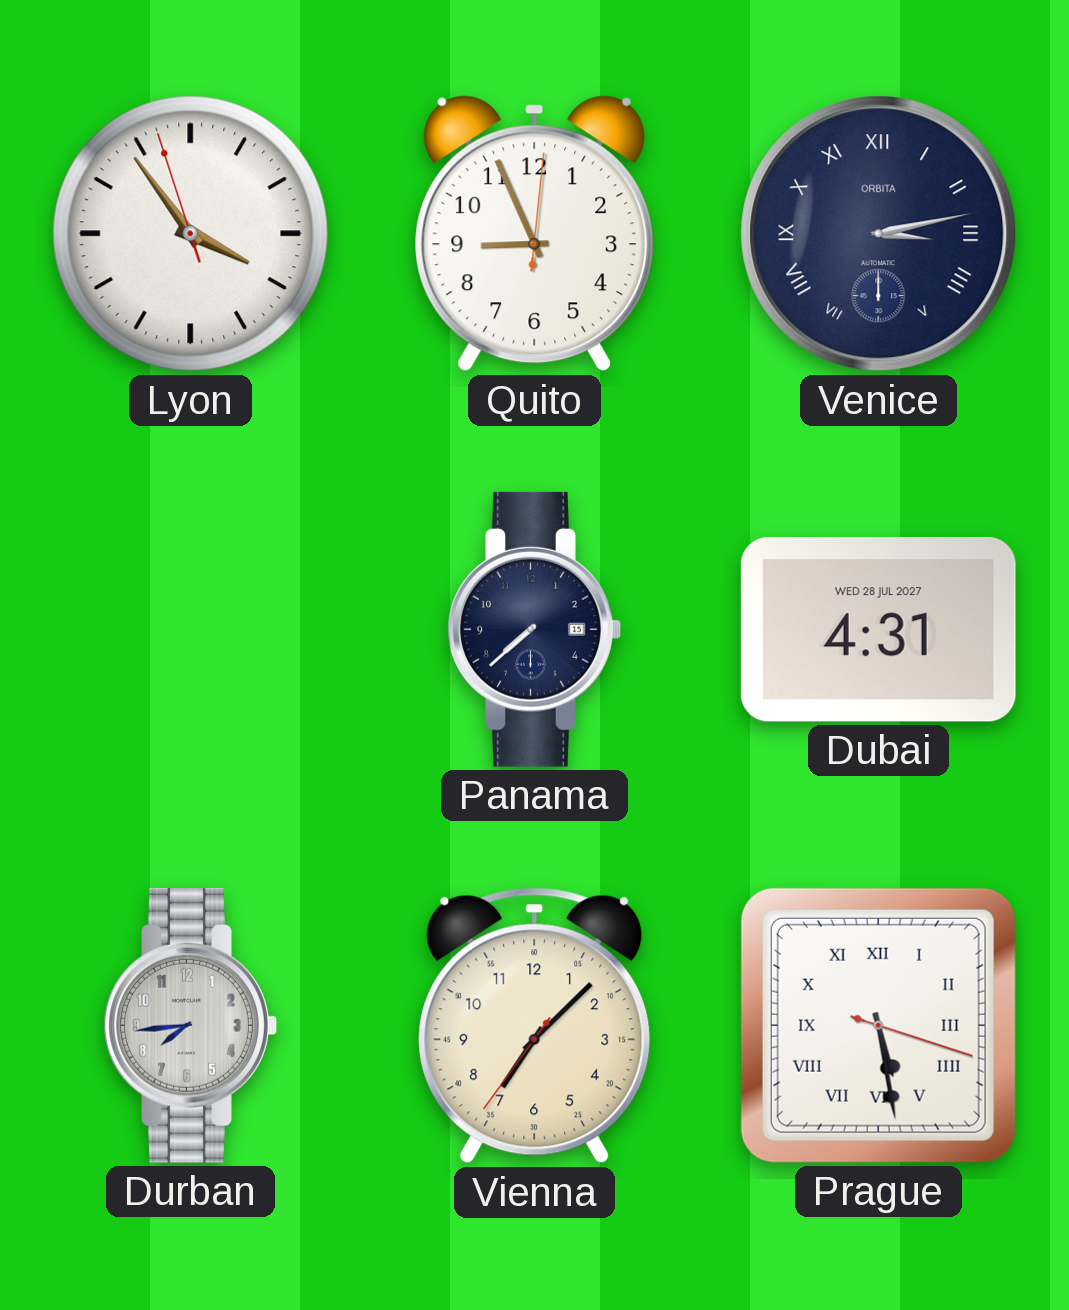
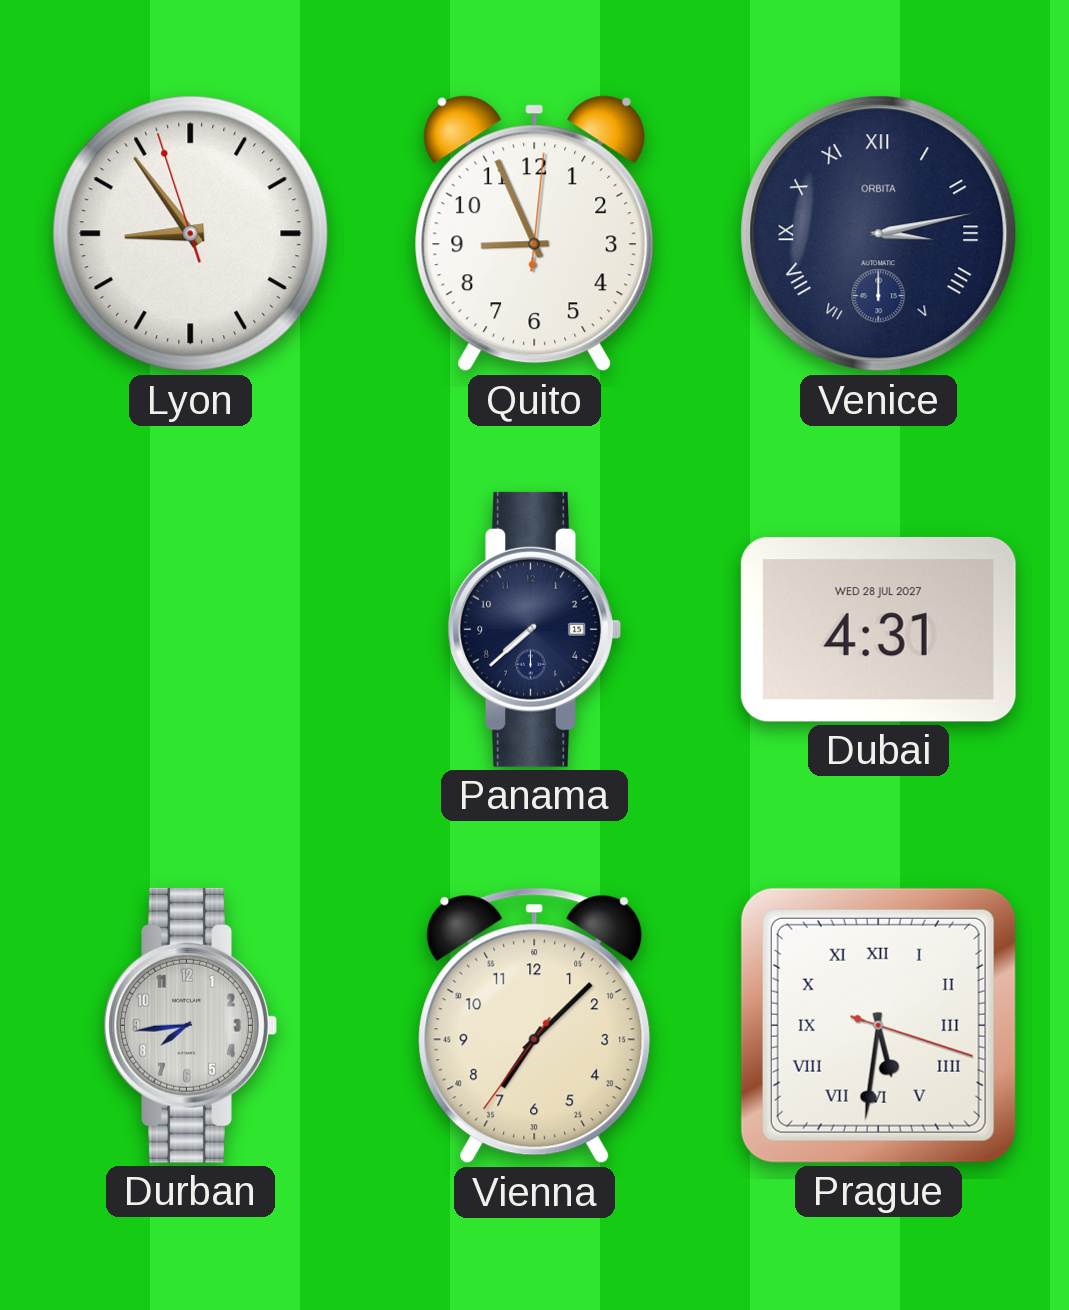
Lyon: 3:53 -> 8:53 (191, 234)
Prague: 5:28 -> 5:31 (878, 1025)
